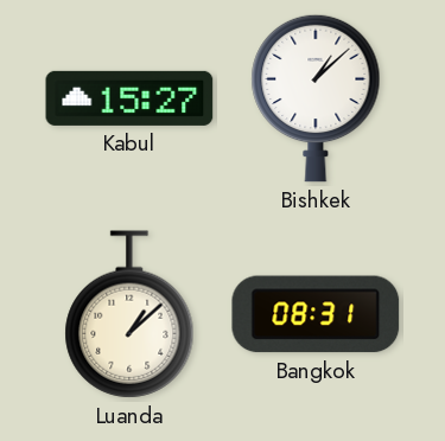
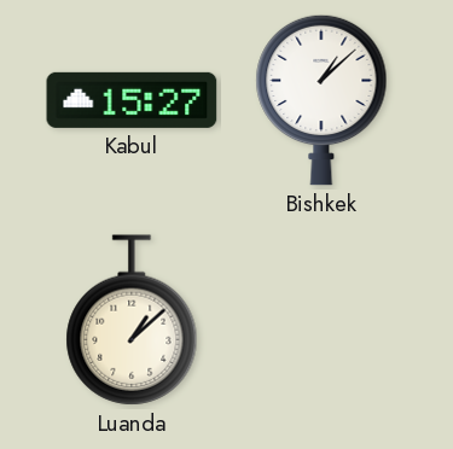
Bangkok: 08:31 -> none (316, 314)
